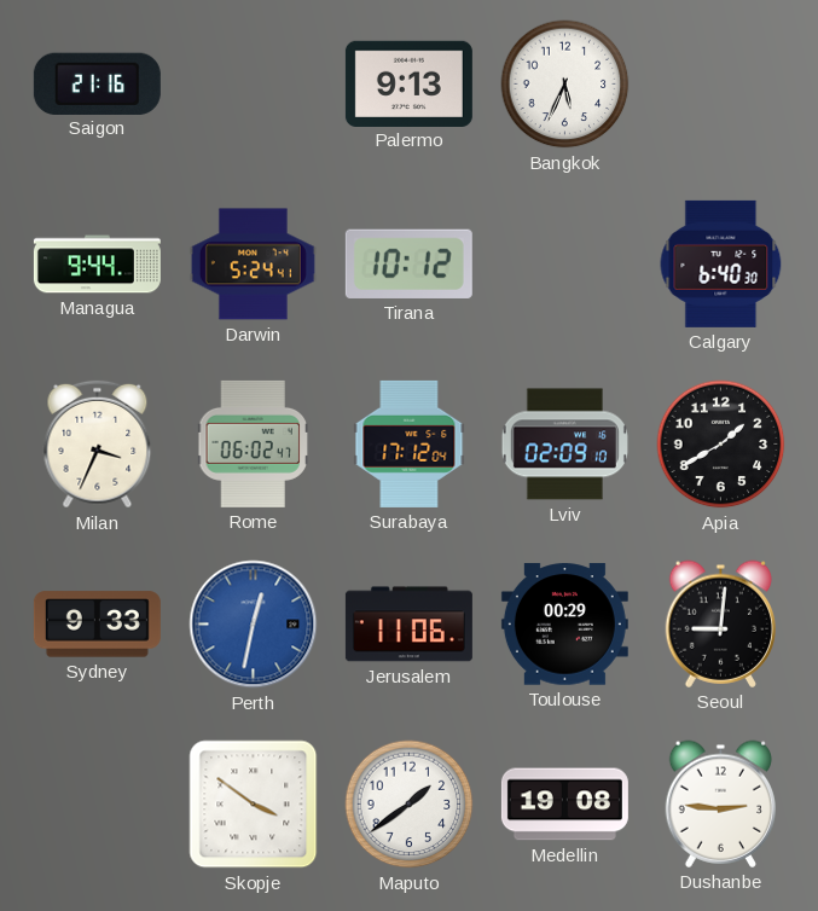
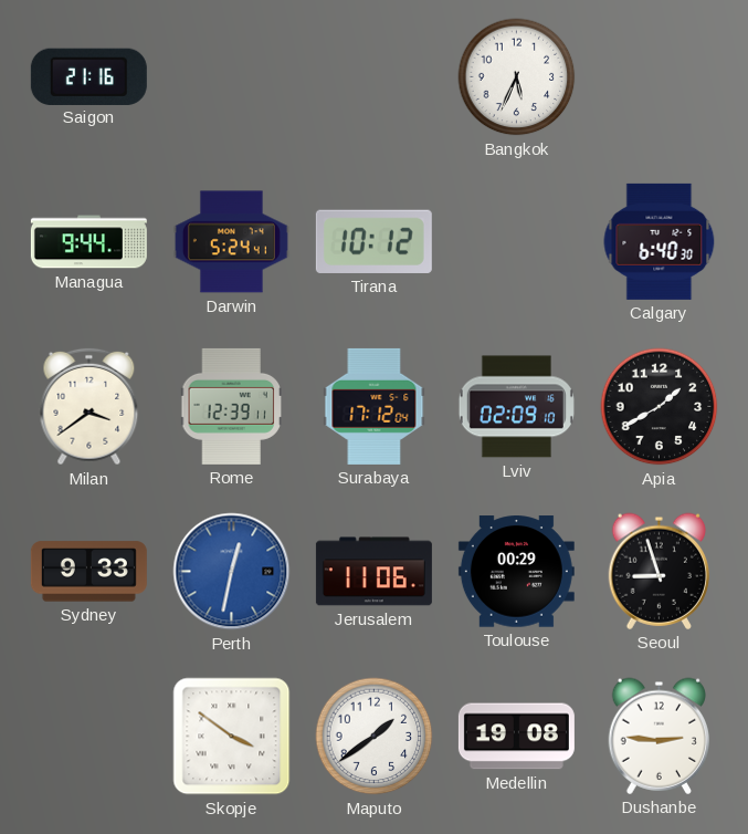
Palermo: 9:13 -> none (408, 83)
Milan: 3:34 -> 3:39 (89, 407)
Rome: 06:02 -> 12:39 (231, 406)
Seoul: 9:01 -> 8:57 (660, 571)
